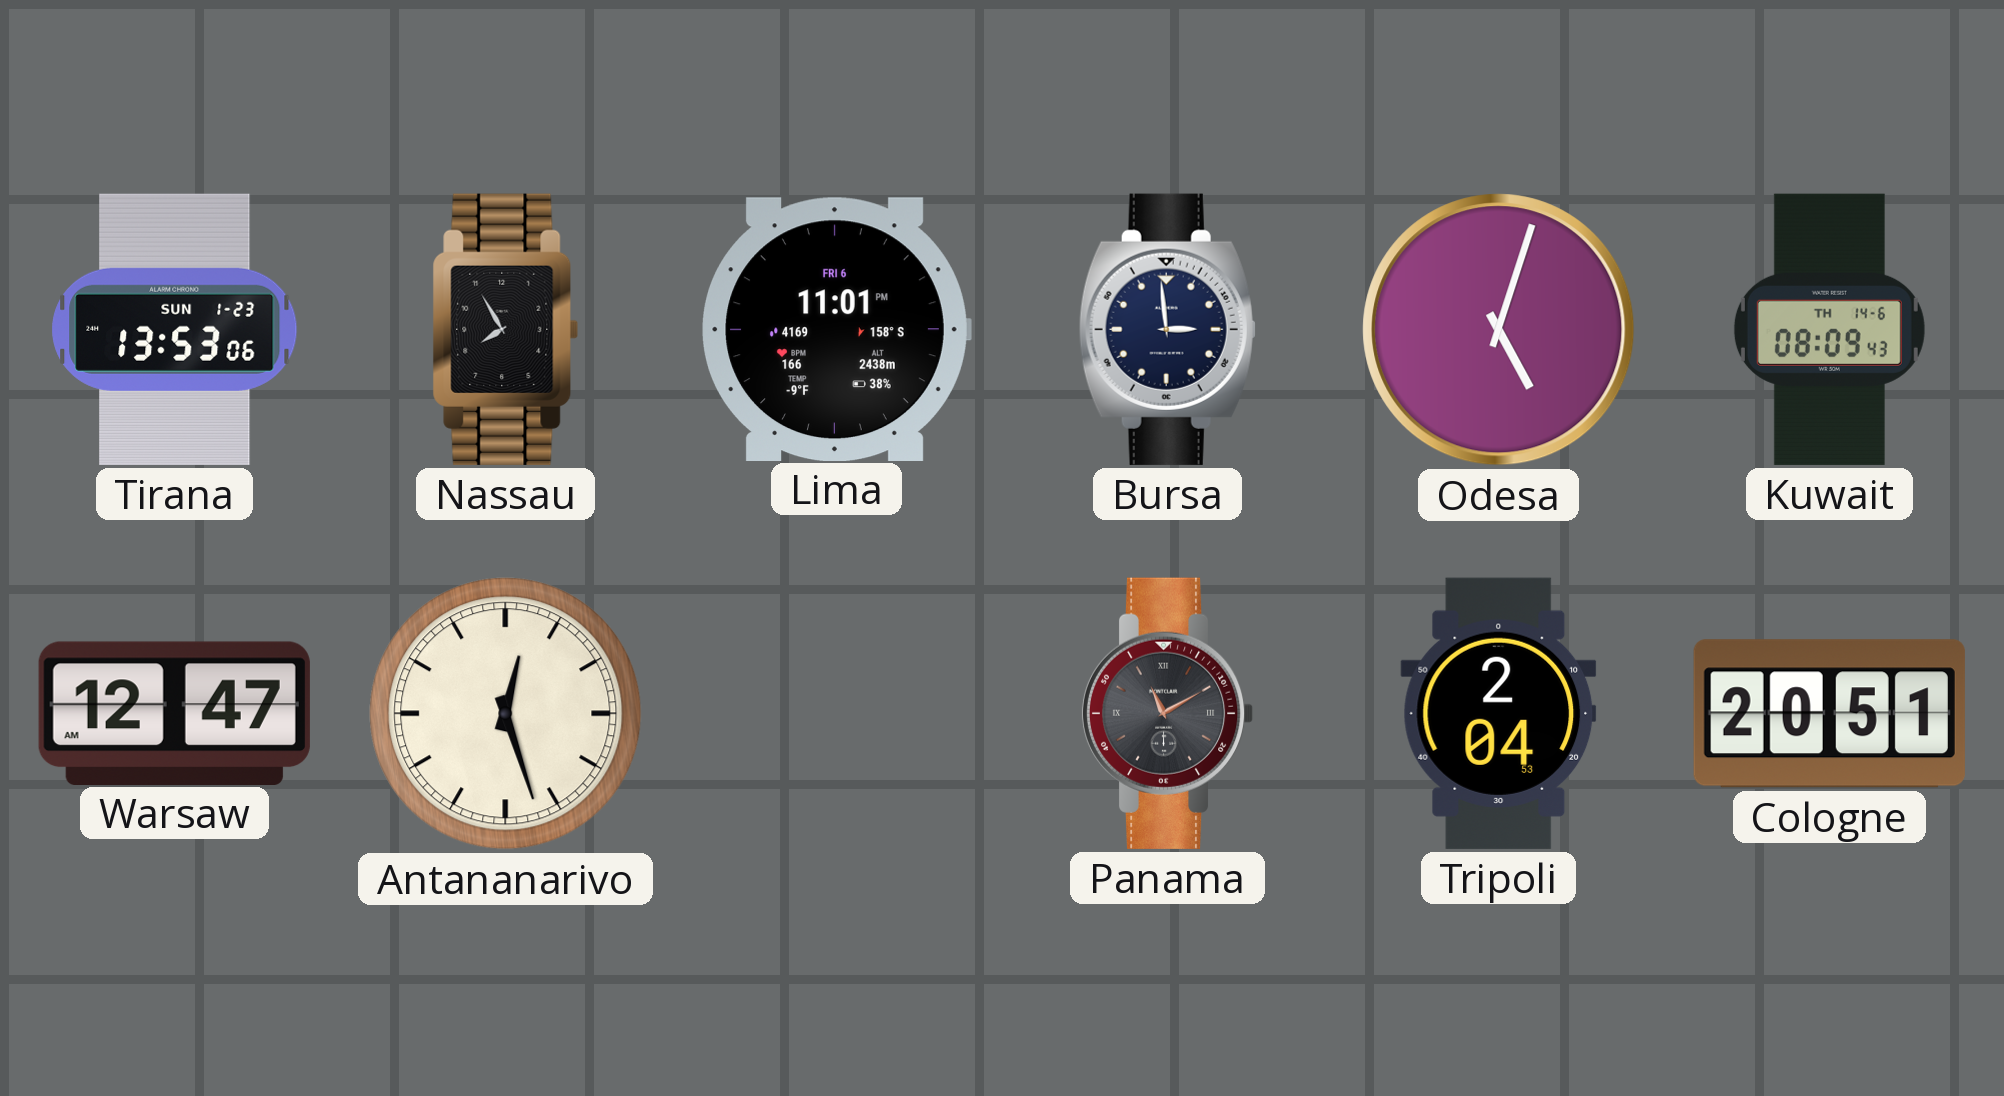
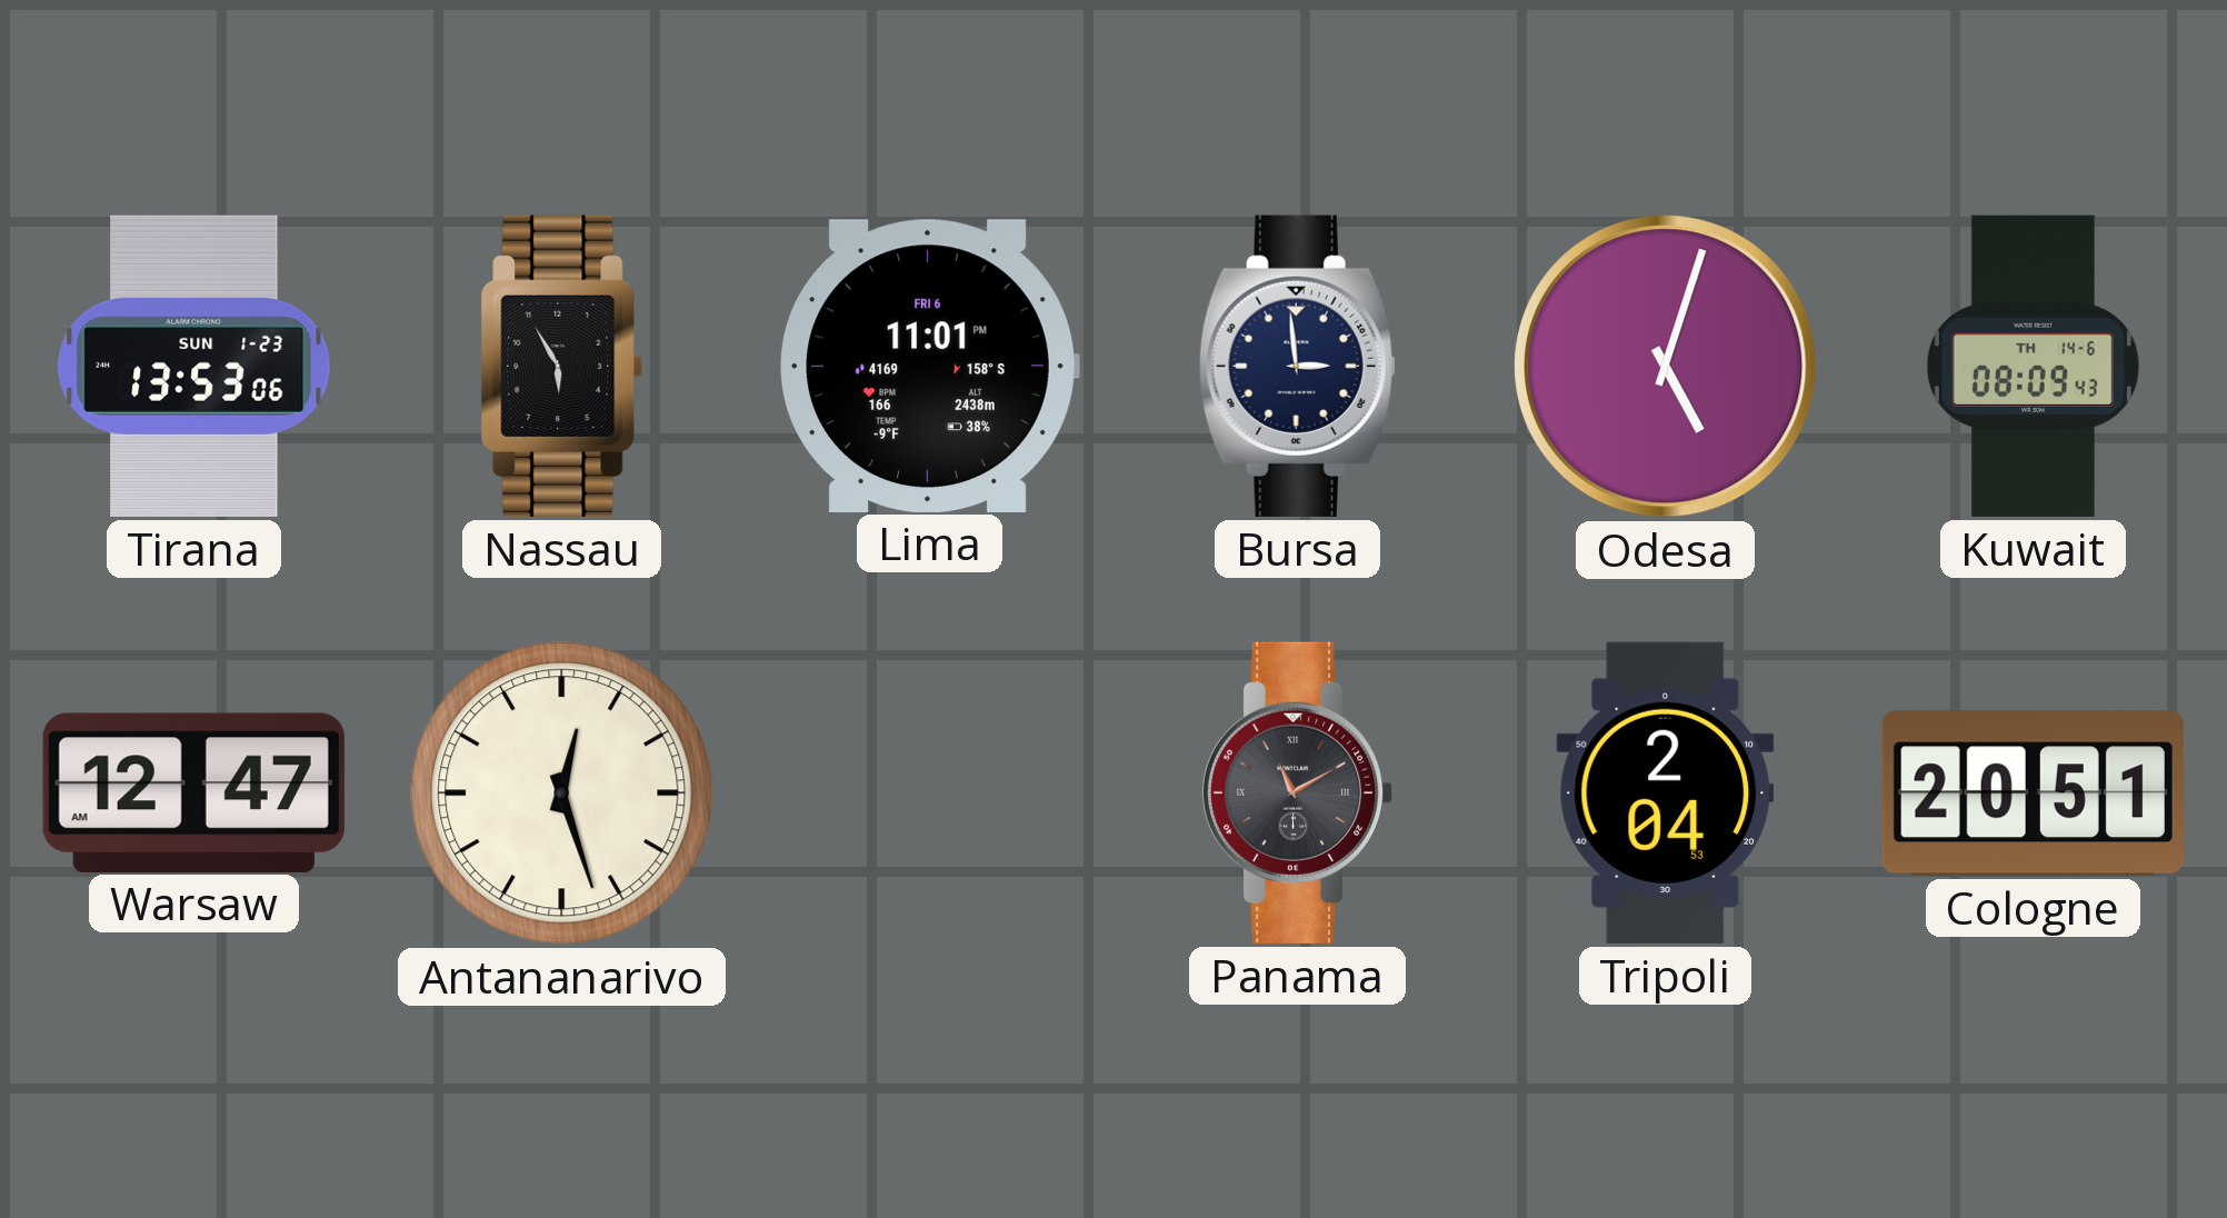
Nassau: 7:55 -> 5:55 (562, 366)
